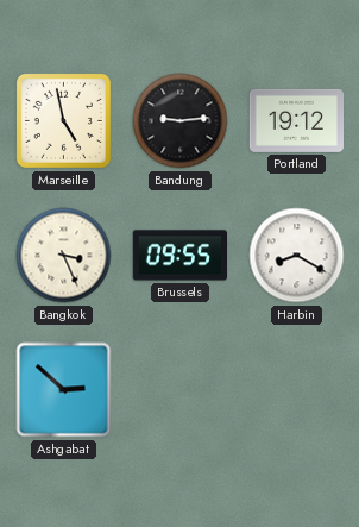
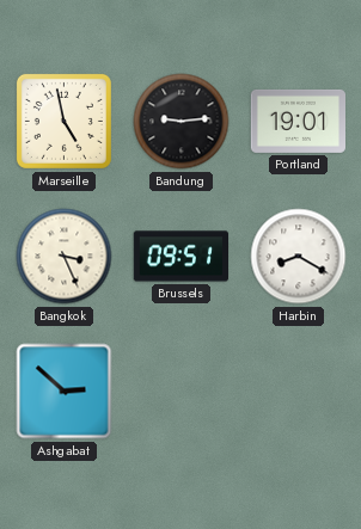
Portland: 19:12 -> 19:01 (298, 121)
Brussels: 09:55 -> 09:51 (180, 257)
